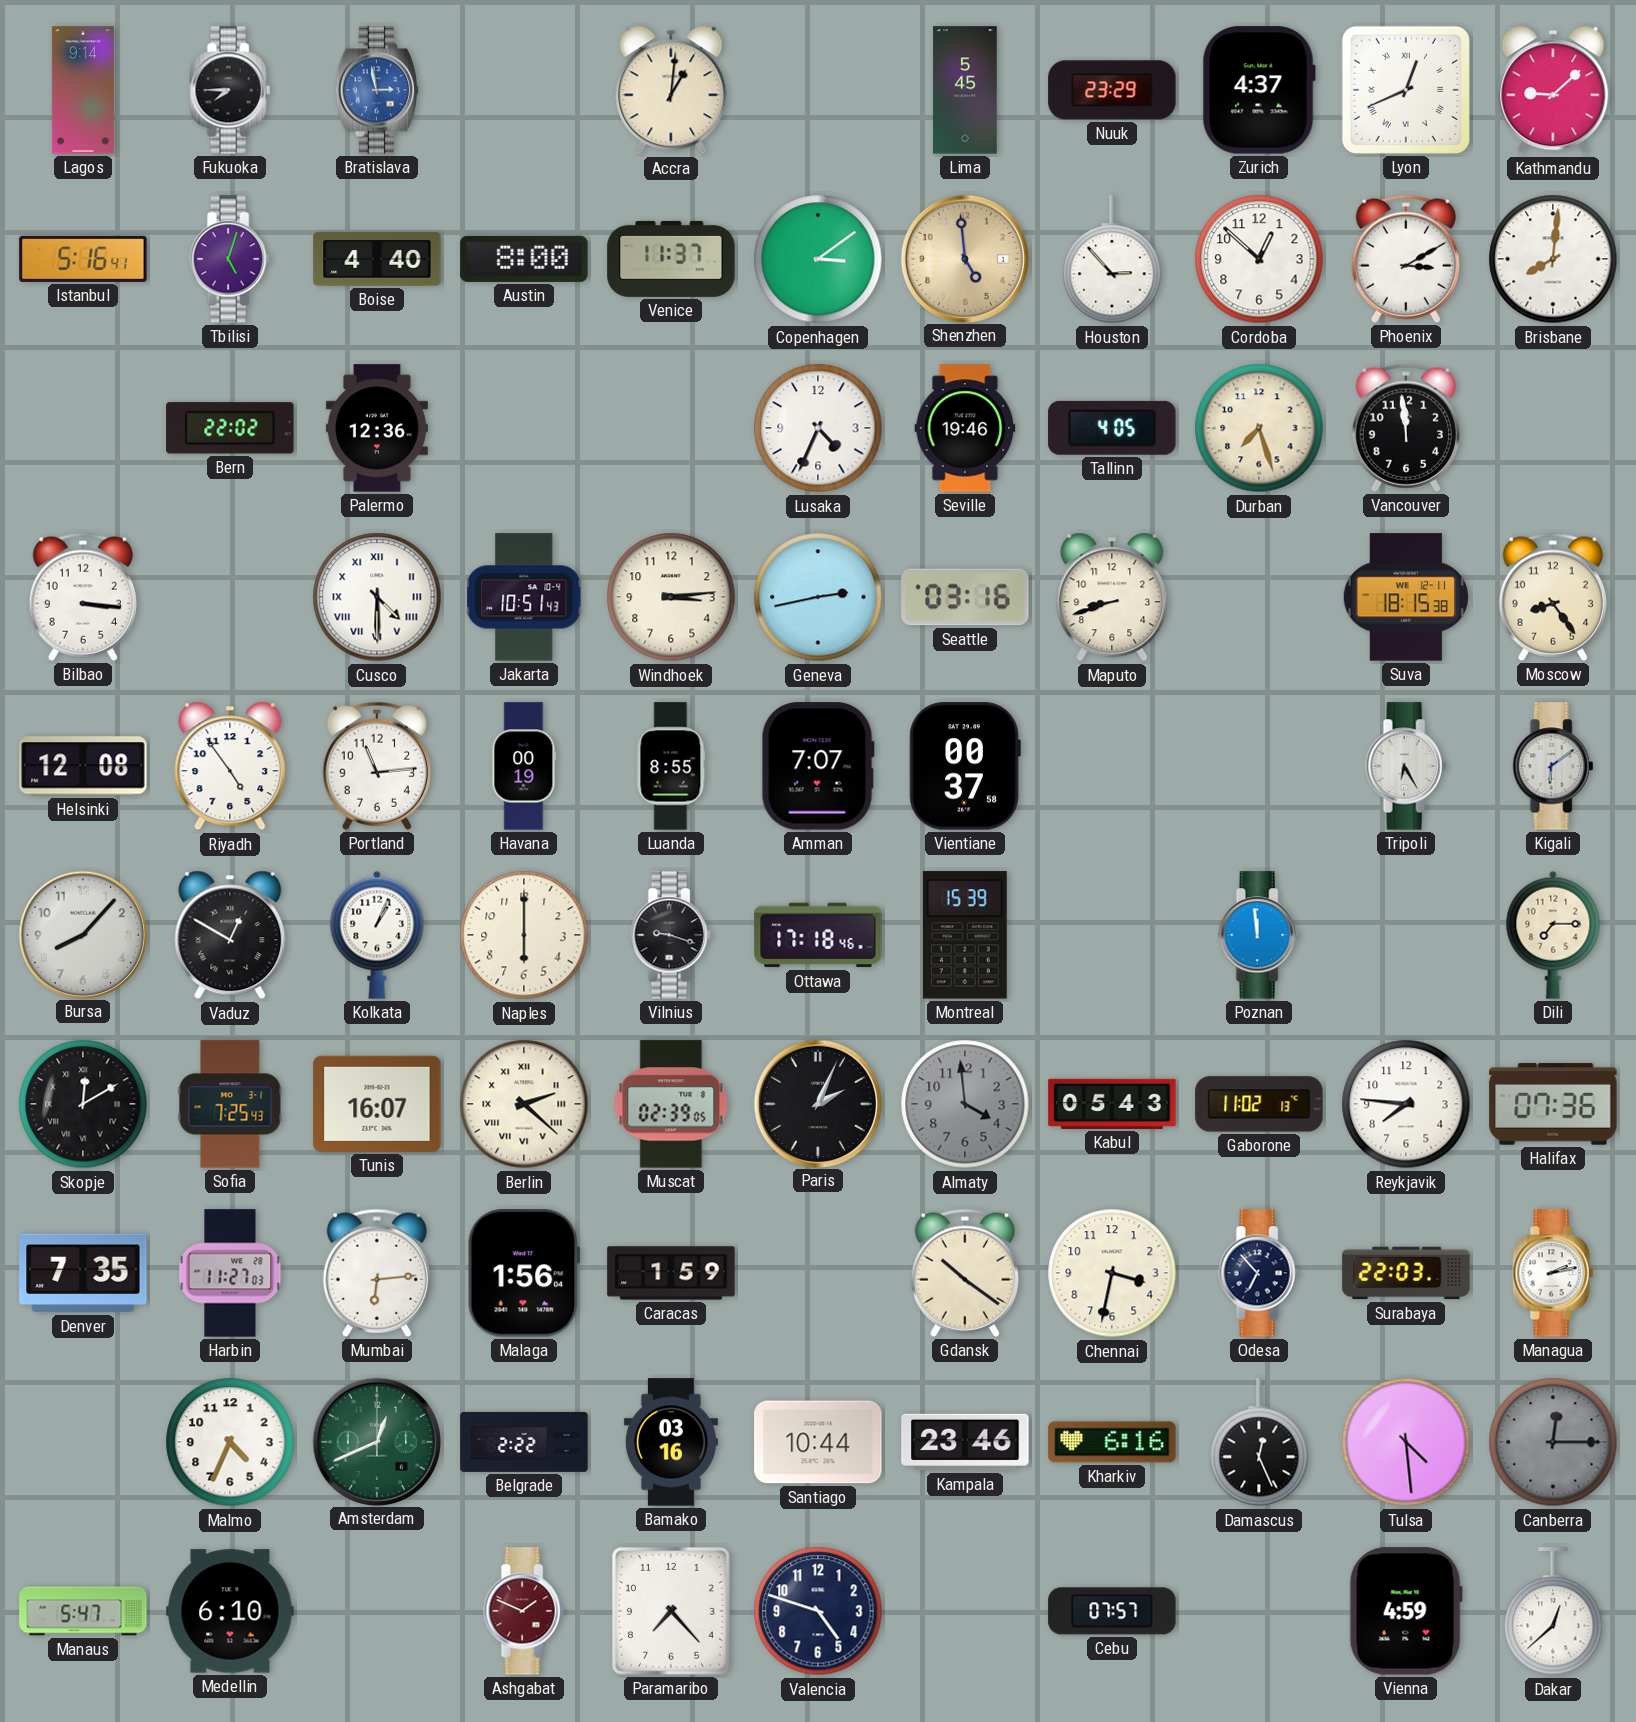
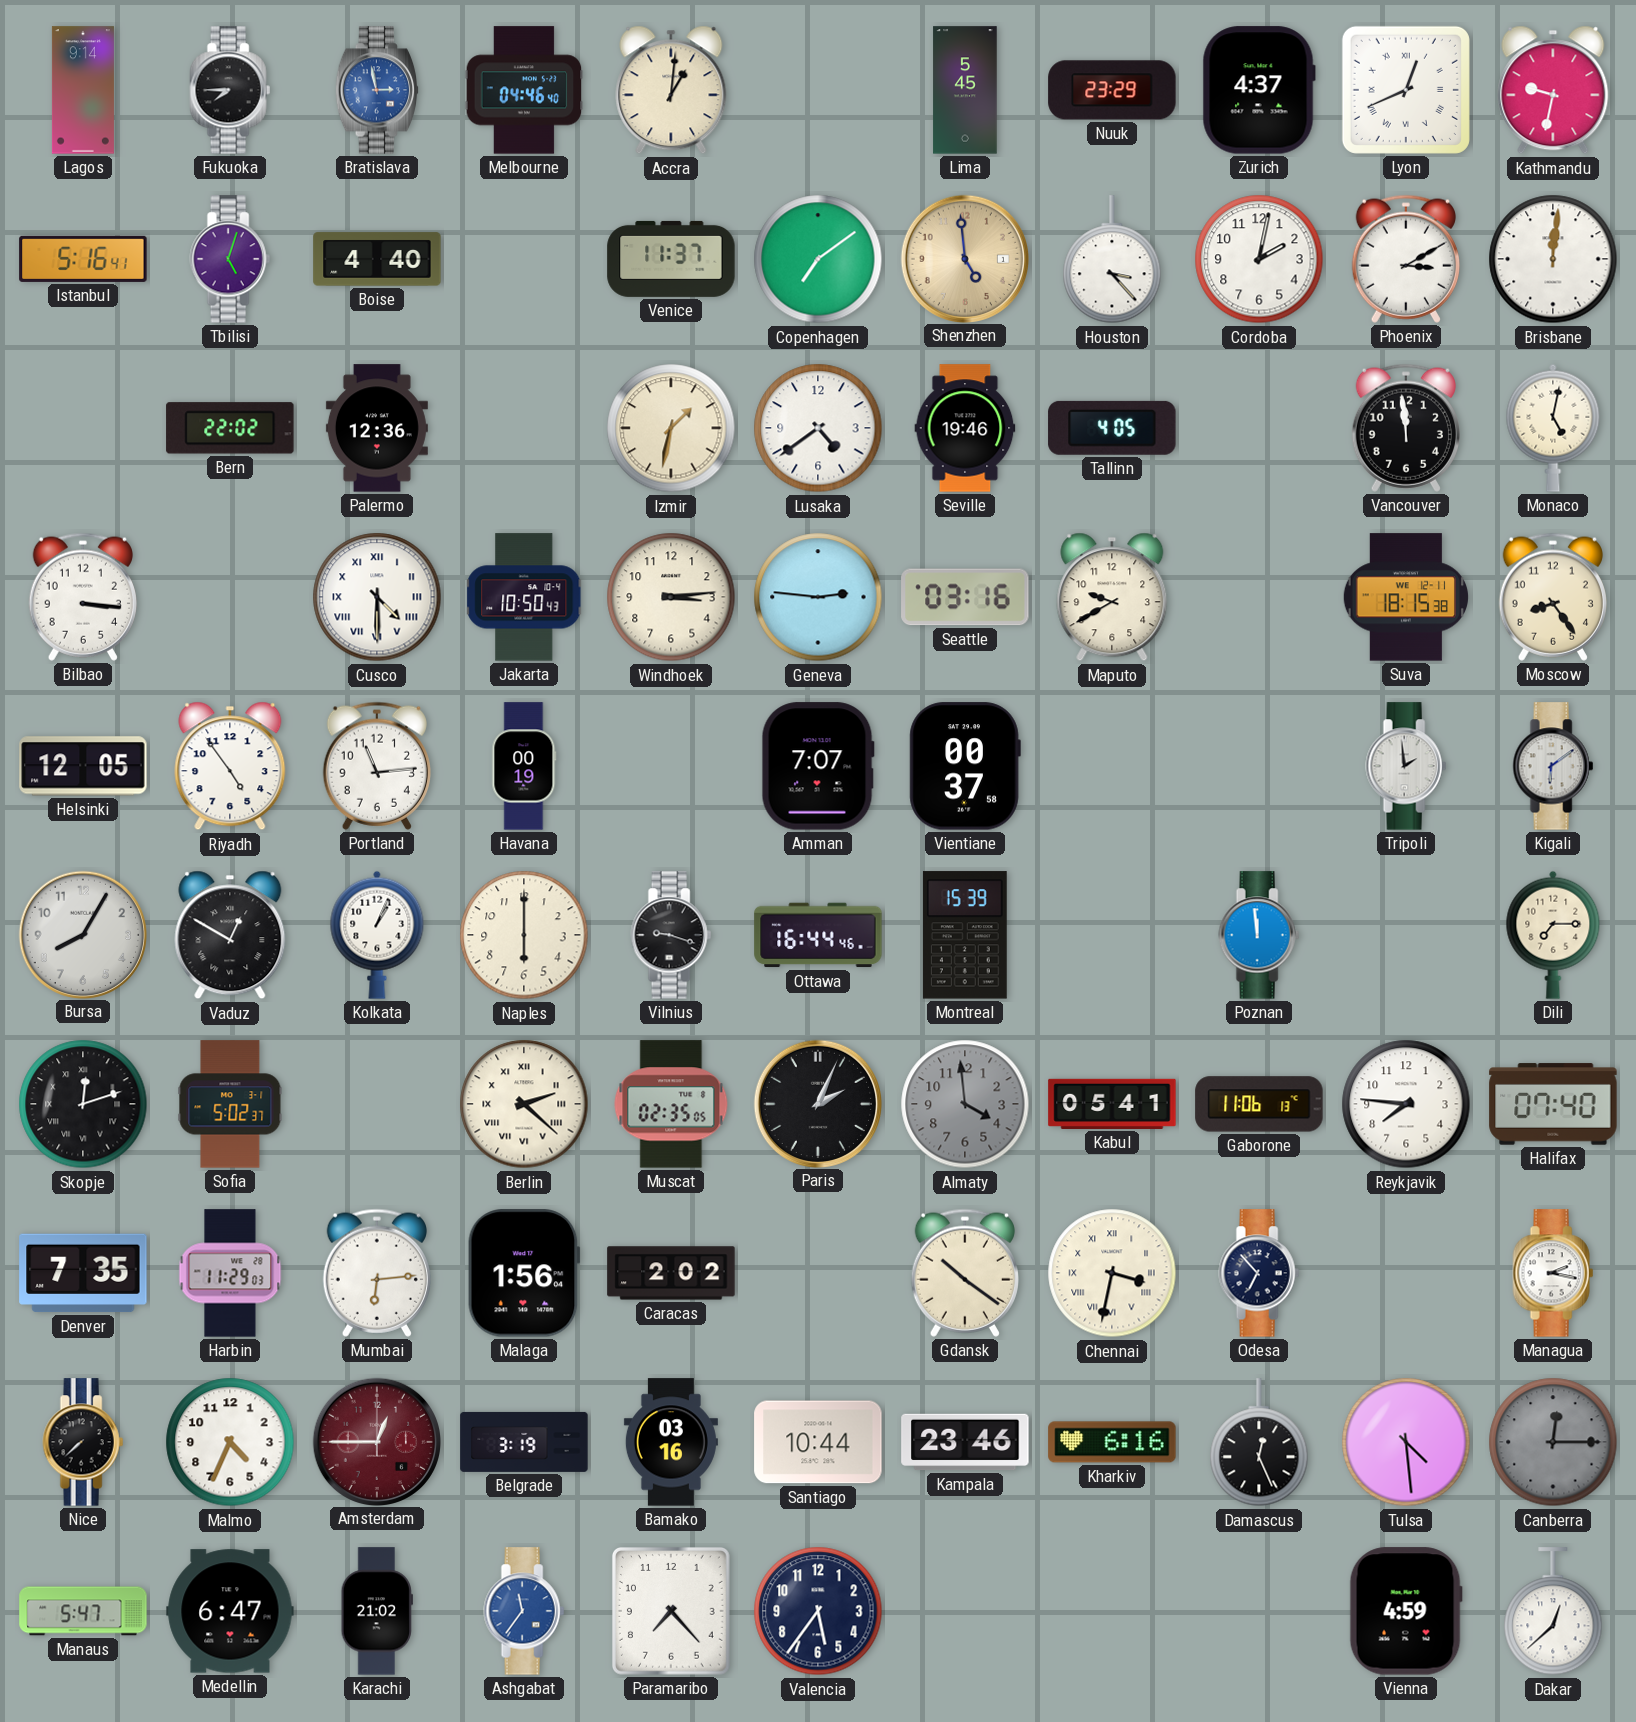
Melbourne: none -> 04:46 (524, 90)
Kathmandu: 9:08 -> 9:32 (1553, 90)
Austin: 8:00 -> none (524, 259)
Copenhagen: 3:09 -> 7:09 (818, 259)
Houston: 2:53 -> 3:23 (1112, 260)
Cordoba: 12:52 -> 2:02 (1259, 259)
Brisbane: 8:01 -> 12:01 (1553, 259)
Izmir: none -> 1:32 (671, 428)
Lusaka: 4:34 -> 4:39 (818, 428)
Durban: 7:27 -> none (1259, 428)
Monaco: none -> 5:02 (1553, 428)
Jakarta: 10:51 -> 10:50 (525, 597)
Geneva: 2:43 -> 2:46 (818, 597)
Maputo: 8:42 -> 9:40 (1112, 597)
Helsinki: 12:08 -> 12:05 (83, 766)
Luanda: 8:55 -> none (671, 766)
Tripoli: 6:25 -> 1:59 (1406, 766)
Bursa: 8:07 -> 8:05 (82, 934)
Ottawa: 17:18 -> 16:44 (818, 935)
Skopje: 12:10 -> 12:12 (83, 1104)
Sofia: 7:25 -> 5:02 (230, 1104)
Tunis: 16:07 -> none (377, 1104)
Muscat: 02:39 -> 02:35 (671, 1104)
Kabul: 05:43 -> 05:41 (1112, 1104)
Gaborone: 11:02 -> 11:06 (1259, 1104)
Halifax: 07:36 -> 07:40 (1553, 1104)
Harbin: 11:27 -> 11:29 (230, 1273)
Caracas: 1:59 -> 2:02 (671, 1273)
Chennai numerals: Arabic -> Roman (1112, 1273)
Surabaya: 22:03 -> none (1406, 1273)
Managua: 2:13 -> 2:17 (1553, 1273)
Nice: none -> 7:38 (83, 1442)
Amsterdam: 12:41 -> 12:45 (376, 1441)
Amsterdam dial: green -> burgundy (376, 1441)
Belgrade: 2:22 -> 3:19 (524, 1442)
Medellin: 6:10 -> 6:47 (230, 1611)
Karachi: none -> 21:02 (377, 1611)
Ashgabat: 1:49 -> 11:36 (524, 1611)
Ashgabat dial: burgundy -> blue (524, 1611)
Valencia: 4:48 -> 5:36 (818, 1611)
Cebu: 07:57 -> none (1112, 1611)
